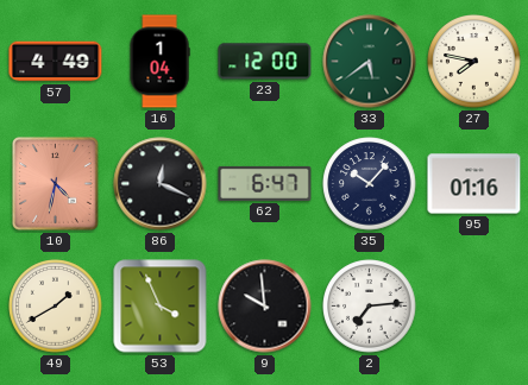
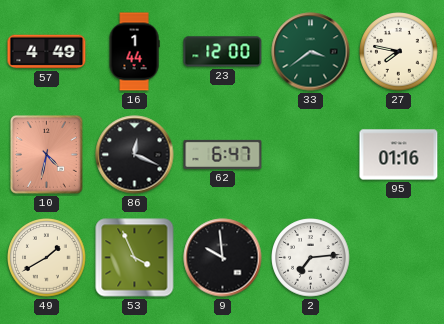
16: 1:04 -> 1:44 (134, 52)
33: 5:39 -> 3:39 (311, 52)
35: 10:07 -> none (370, 184)
